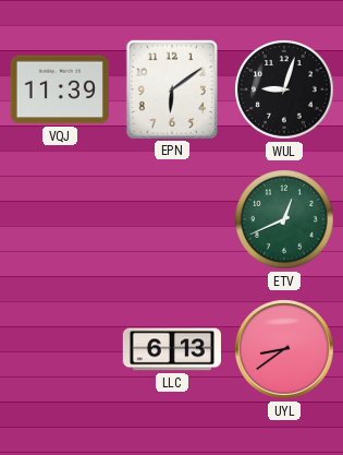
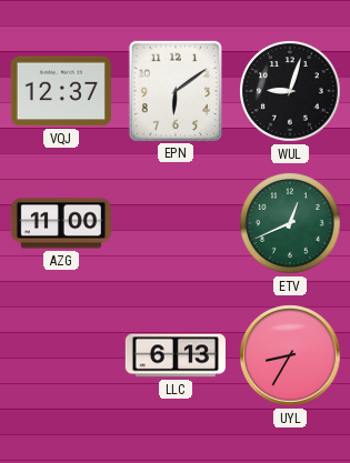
VQJ: 11:39 -> 12:37 (61, 91)
AZG: none -> 11:00 (61, 223)
UYL: 8:39 -> 8:35 (290, 355)
